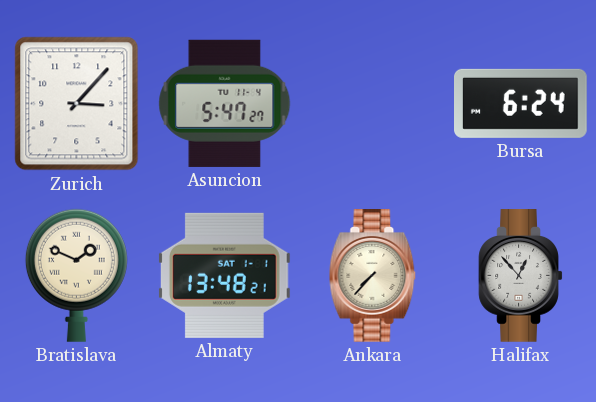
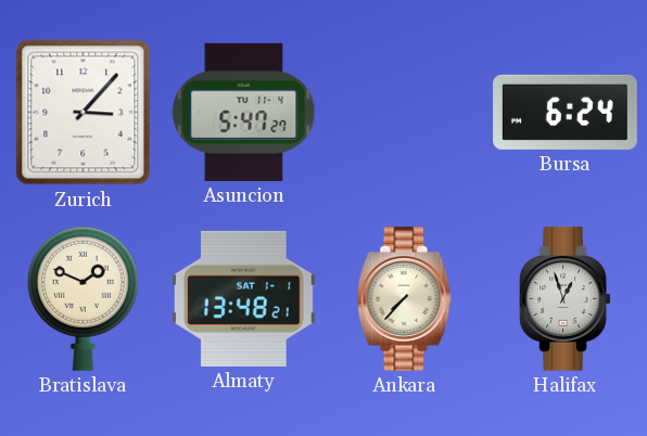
Halifax: 12:53 -> 12:57 (566, 299)
